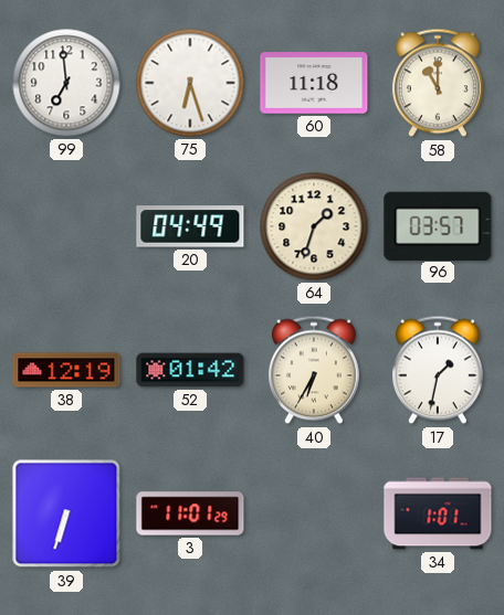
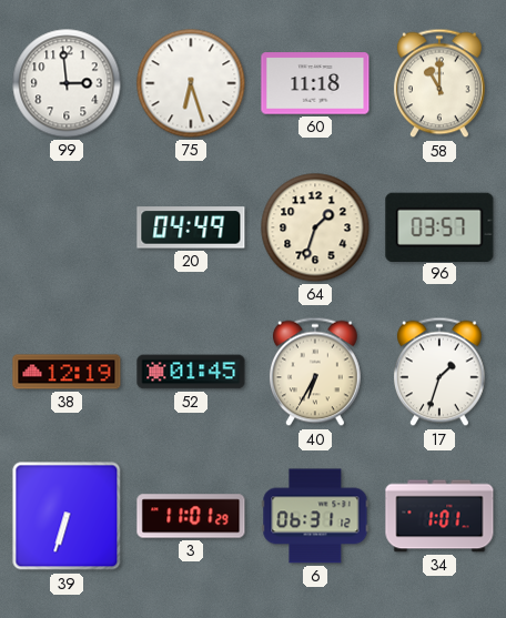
99: 6:59 -> 2:59 (67, 83)
52: 01:42 -> 01:45 (191, 372)
17: 1:32 -> 1:33 (439, 372)
6: none -> 06:31 (315, 516)
